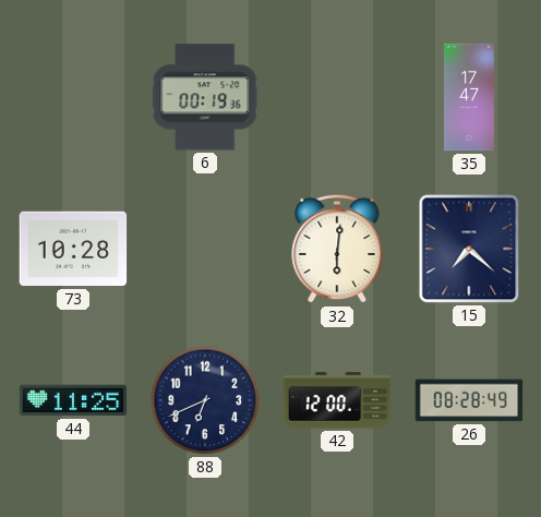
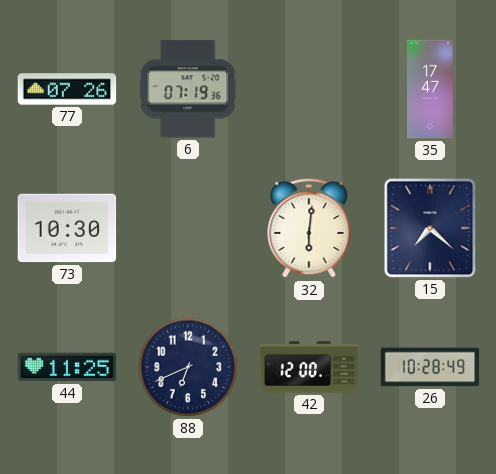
77: none -> 07:26 (67, 89)
6: 00:19 -> 07:19 (188, 89)
73: 10:28 -> 10:30 (67, 228)
26: 08:28 -> 10:28 (430, 367)
